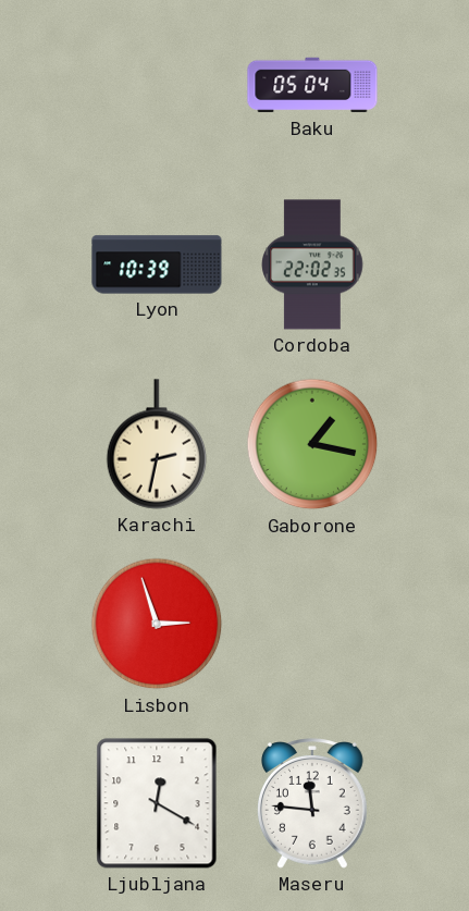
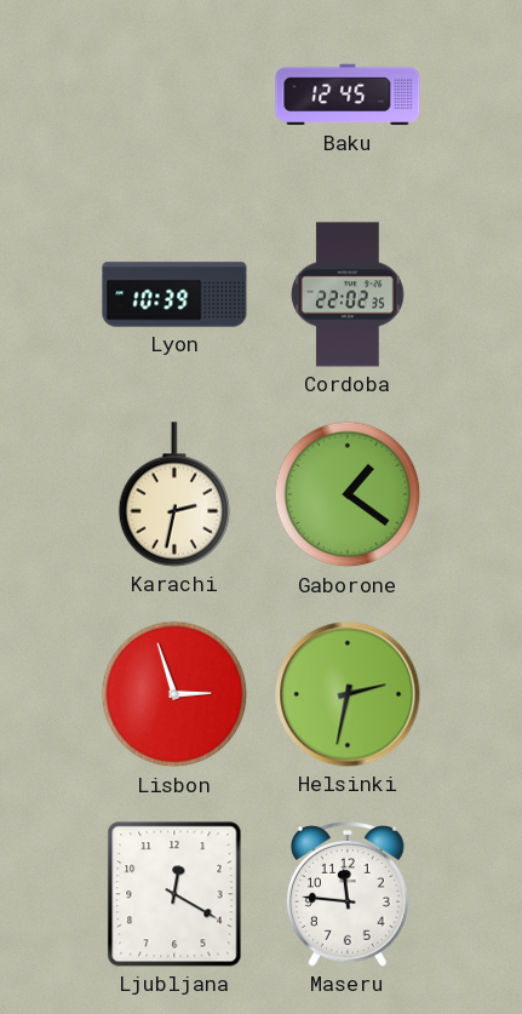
Baku: 05:04 -> 12:45 (348, 94)
Gaborone: 1:17 -> 1:21 (348, 494)
Helsinki: none -> 2:32 (348, 694)
